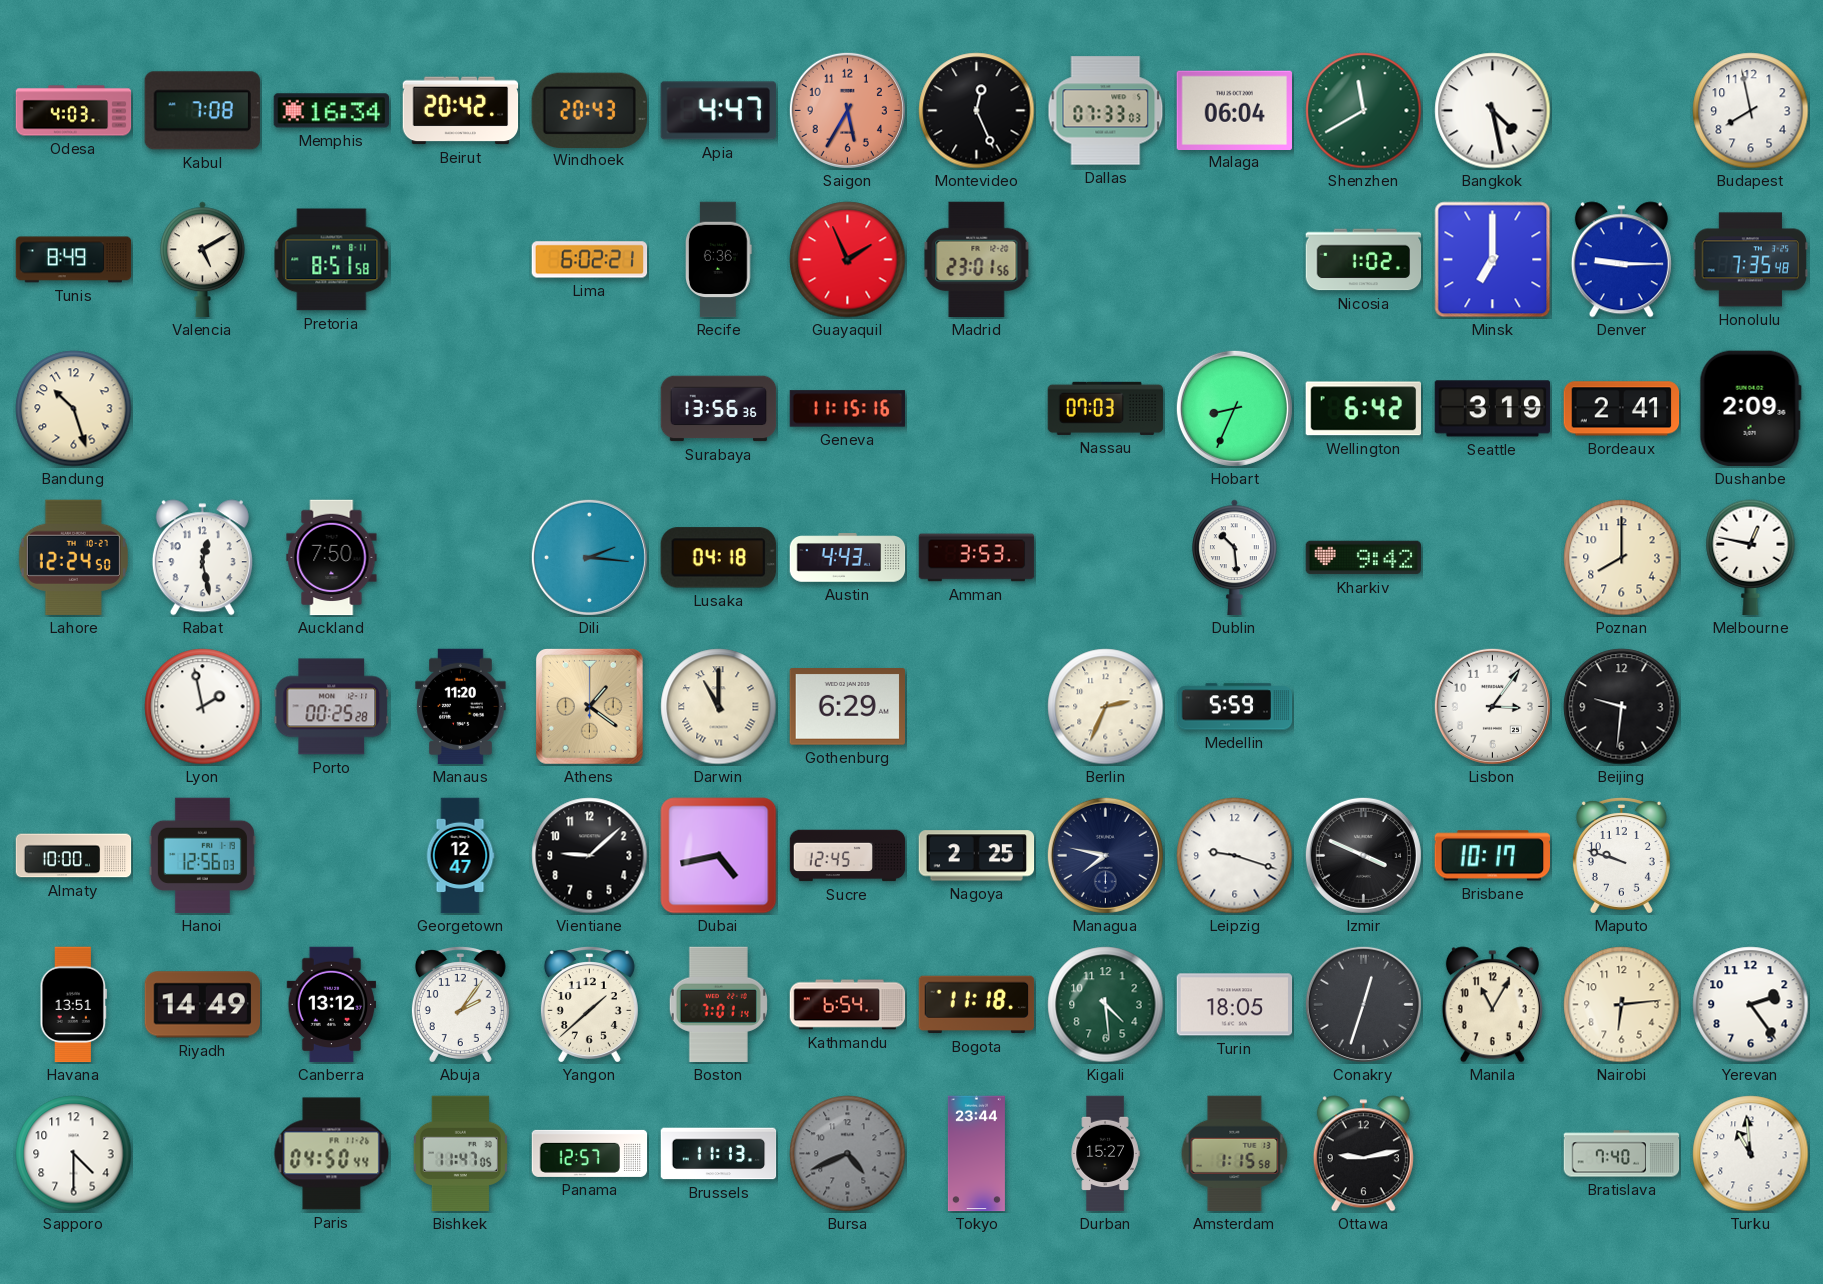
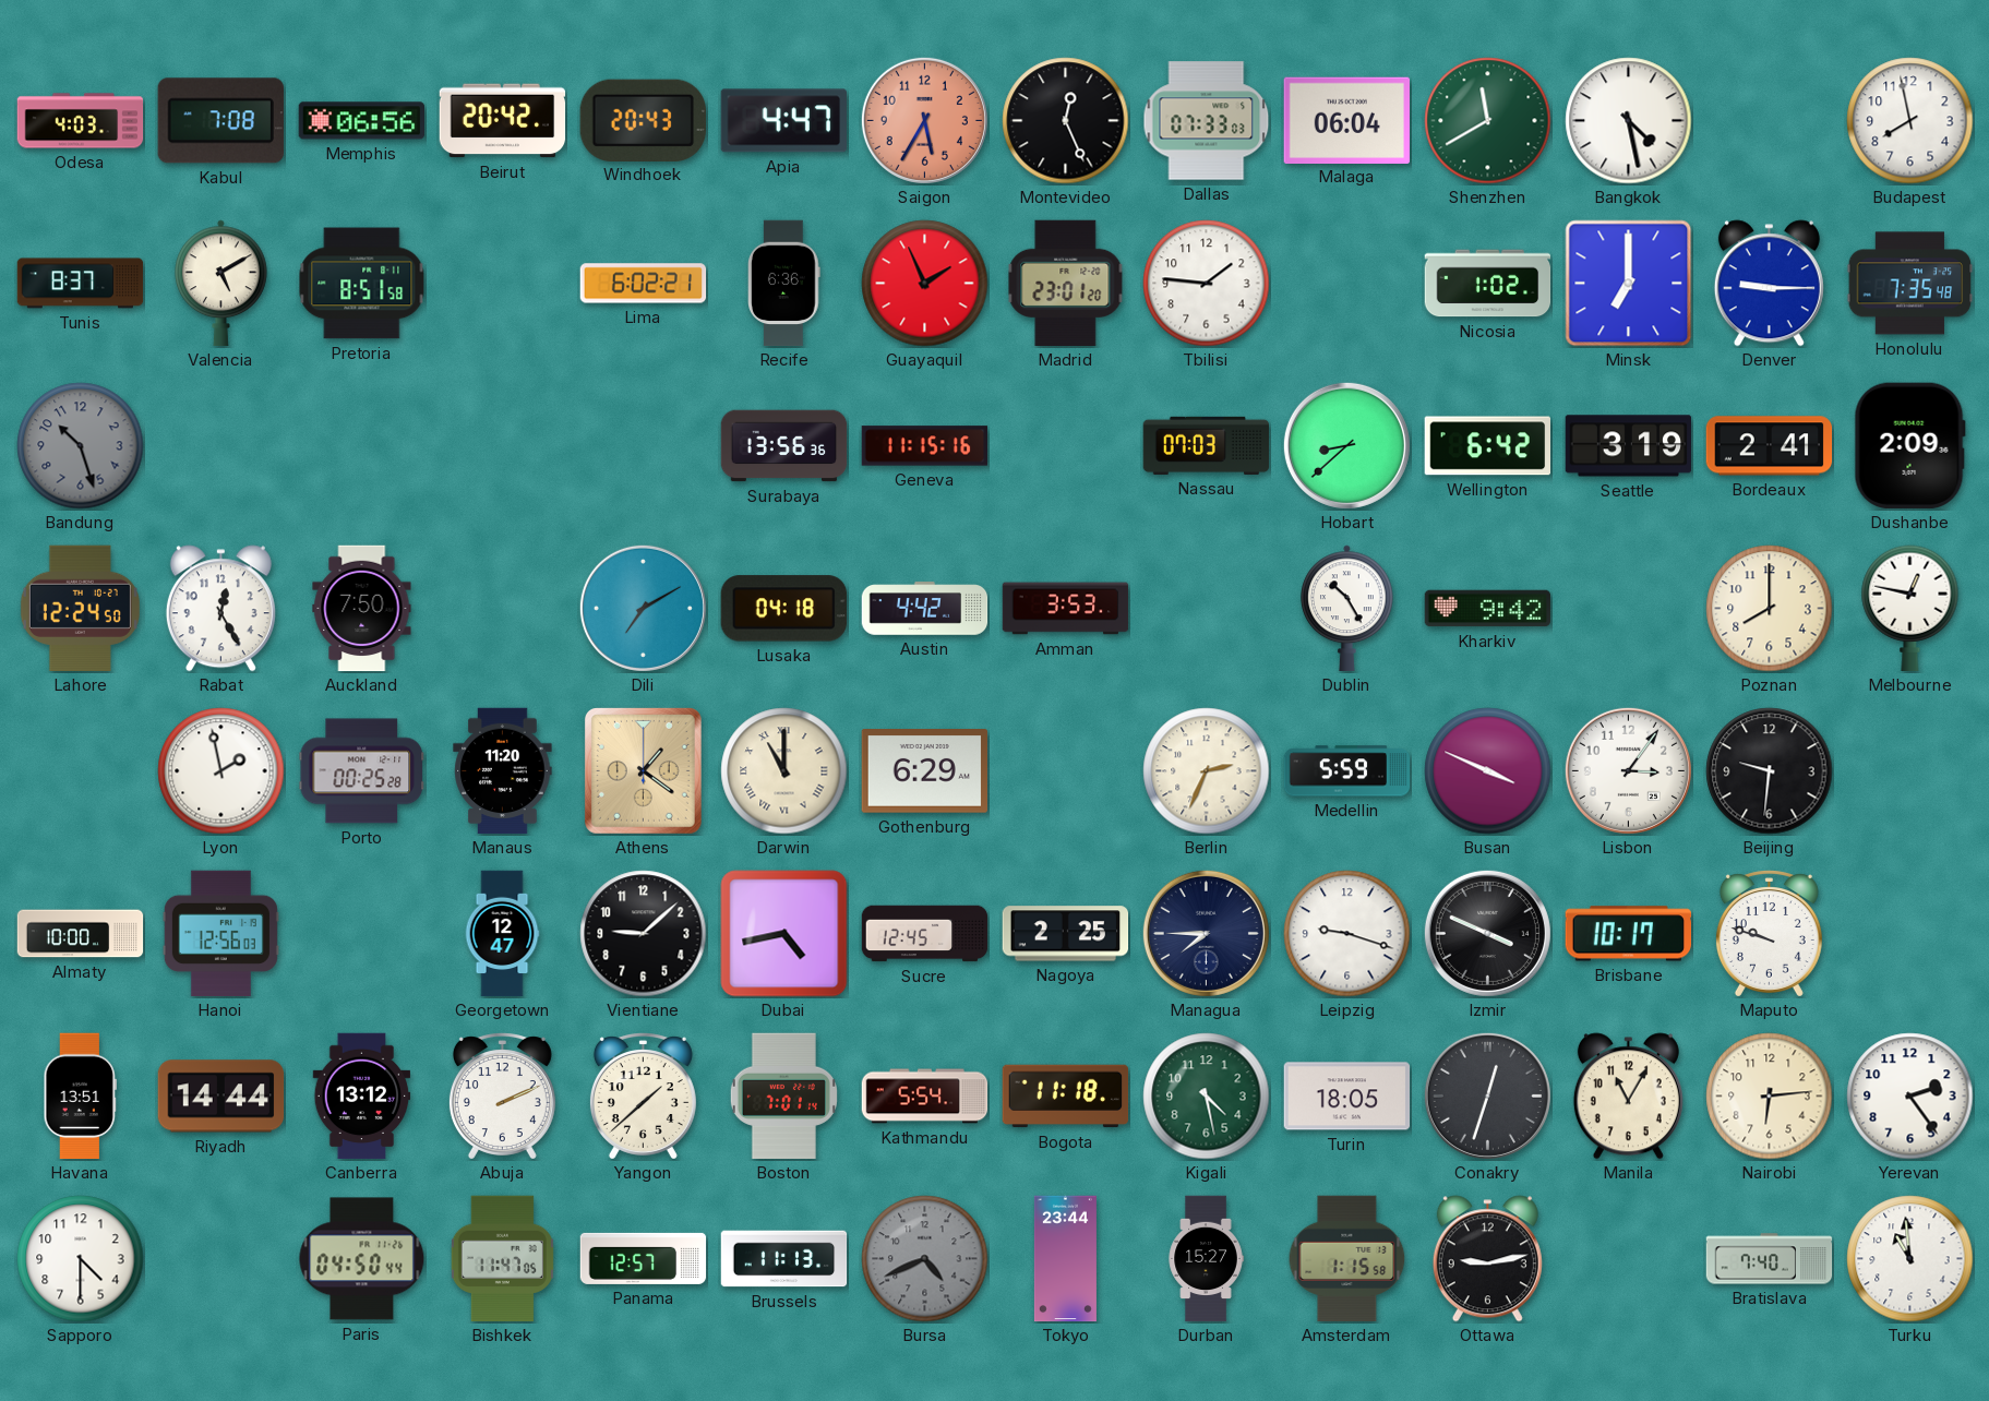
Memphis: 16:34 -> 06:56 (362, 121)
Tunis: 8:49 -> 8:37 (81, 284)
Madrid: 23:01:56 -> 23:01:20 (1066, 284)
Tbilisi: none -> 1:46 (1207, 284)
Bandung dial: cream -> grey (81, 446)
Hobart: 8:34 -> 8:38 (1346, 445)
Rabat: 12:28 -> 12:25 (220, 609)
Dili: 2:16 -> 7:10 (643, 608)
Austin: 4:43 -> 4:42 (925, 609)
Dublin: 10:29 -> 10:25 (1347, 609)
Busan: none -> 3:49 (1488, 771)
Managua: 7:47 -> 7:45 (1206, 933)
Riyadh: 14:49 -> 14:44 (221, 1097)
Abuja: 2:06 -> 2:11 (502, 1097)
Kathmandu: 6:54 -> 5:54 (925, 1097)
Kigali: 4:29 -> 4:28 (1207, 1097)
